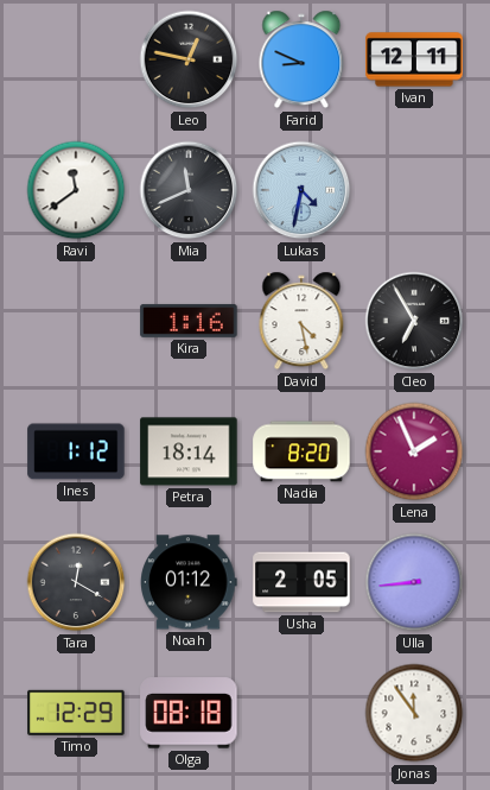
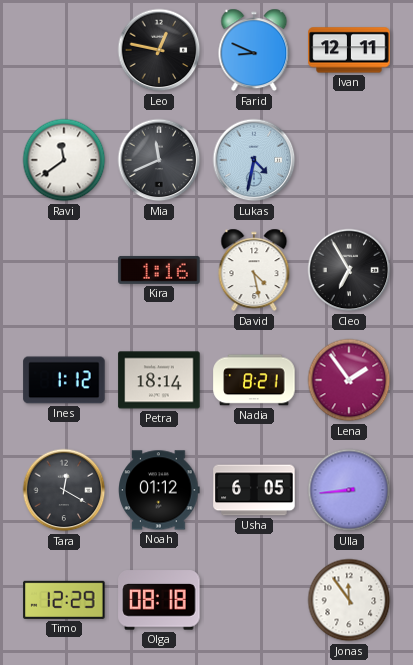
Nadia: 8:20 -> 8:21 (254, 380)
Lena: 1:56 -> 1:54 (349, 380)
Usha: 2:05 -> 6:05 (254, 490)
